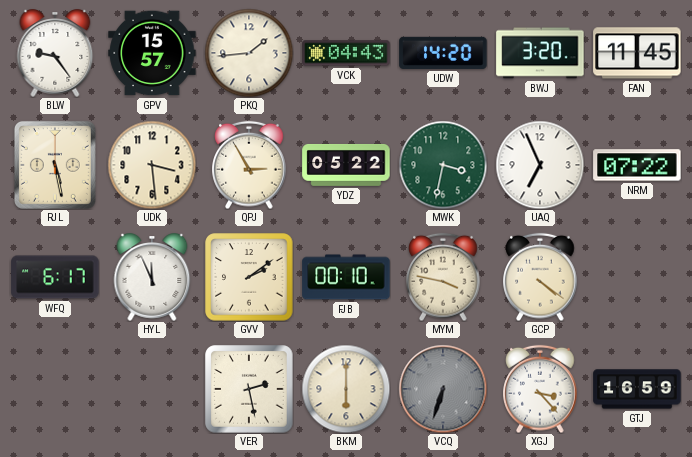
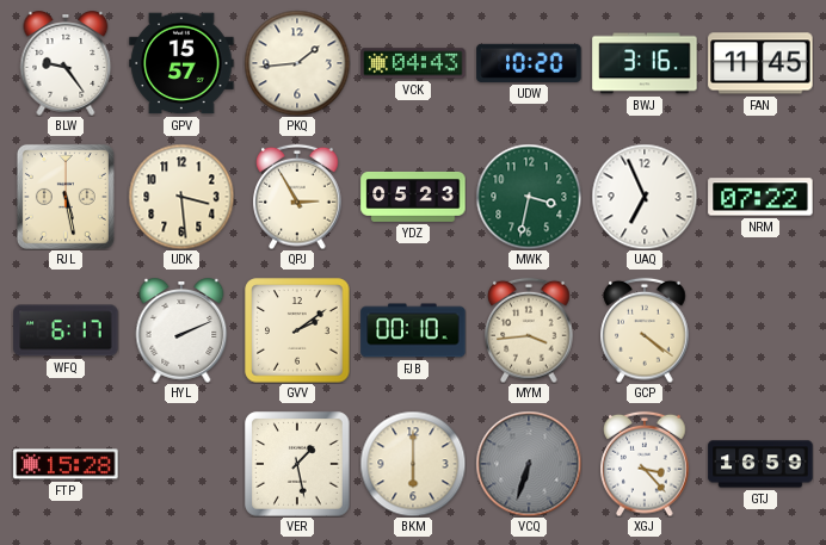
UDW: 14:20 -> 10:20 (529, 63)
BWJ: 3:20 -> 3:16 (645, 63)
YDZ: 05:22 -> 05:23 (413, 197)
HYL: 11:56 -> 2:11 (181, 330)
MYM: 3:47 -> 3:44 (529, 330)
FTP: none -> 15:28 (66, 464)
VER: 2:28 -> 1:28 (297, 464)
